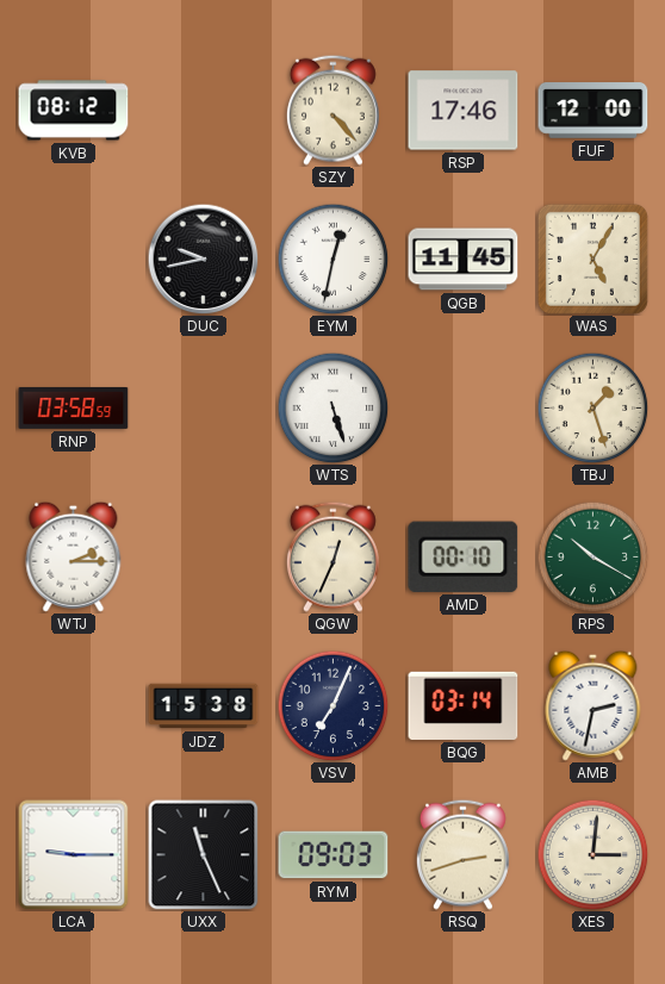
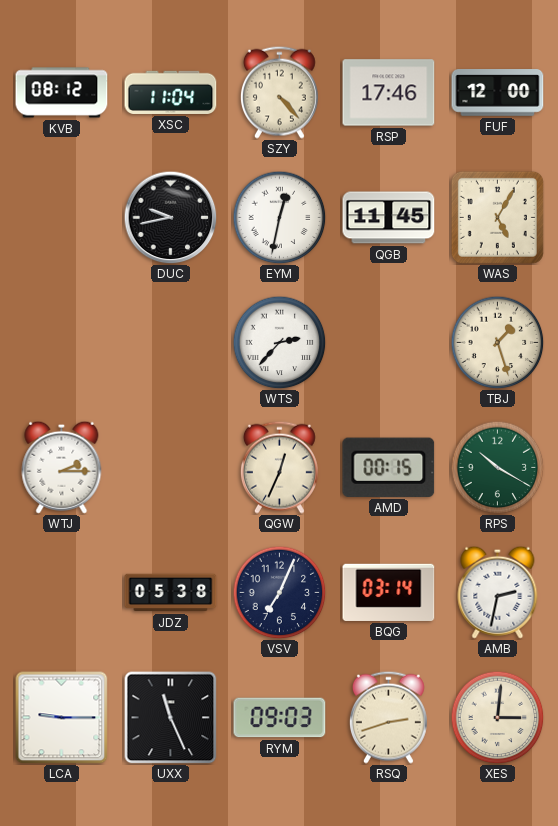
XSC: none -> 11:04 (171, 92)
RNP: 03:58 -> none (74, 407)
WTS: 5:27 -> 2:37 (279, 342)
AMD: 00:10 -> 00:15 (389, 467)
JDZ: 15:38 -> 05:38 (171, 593)
